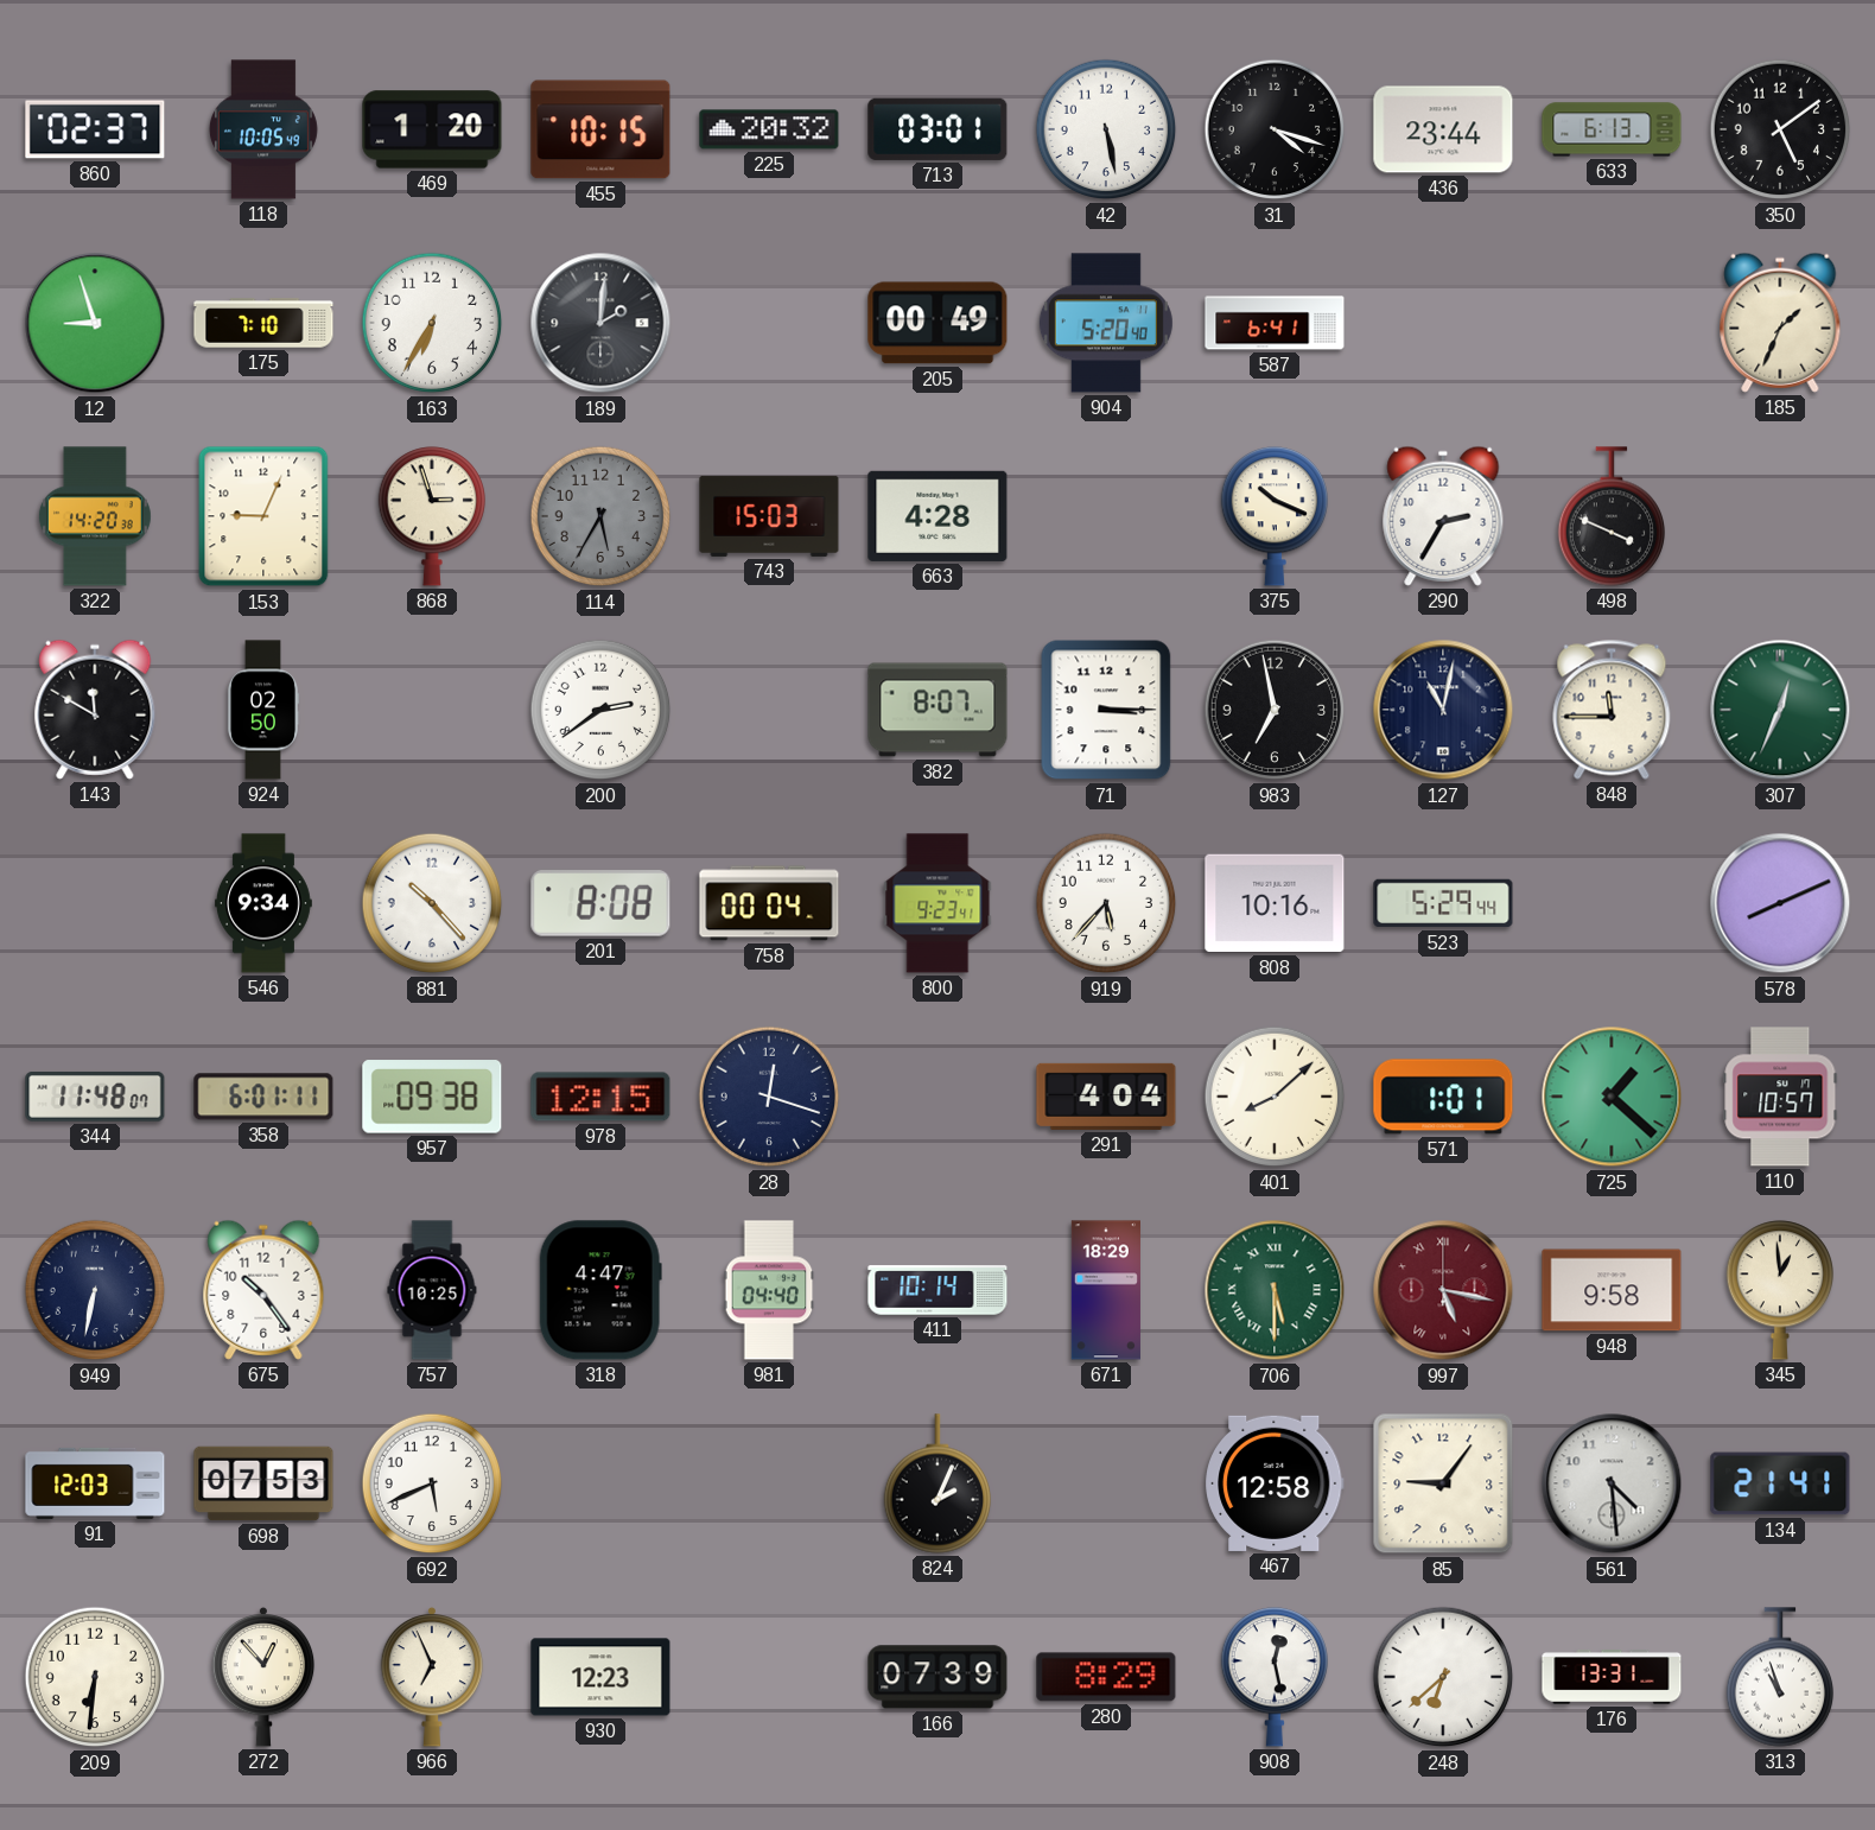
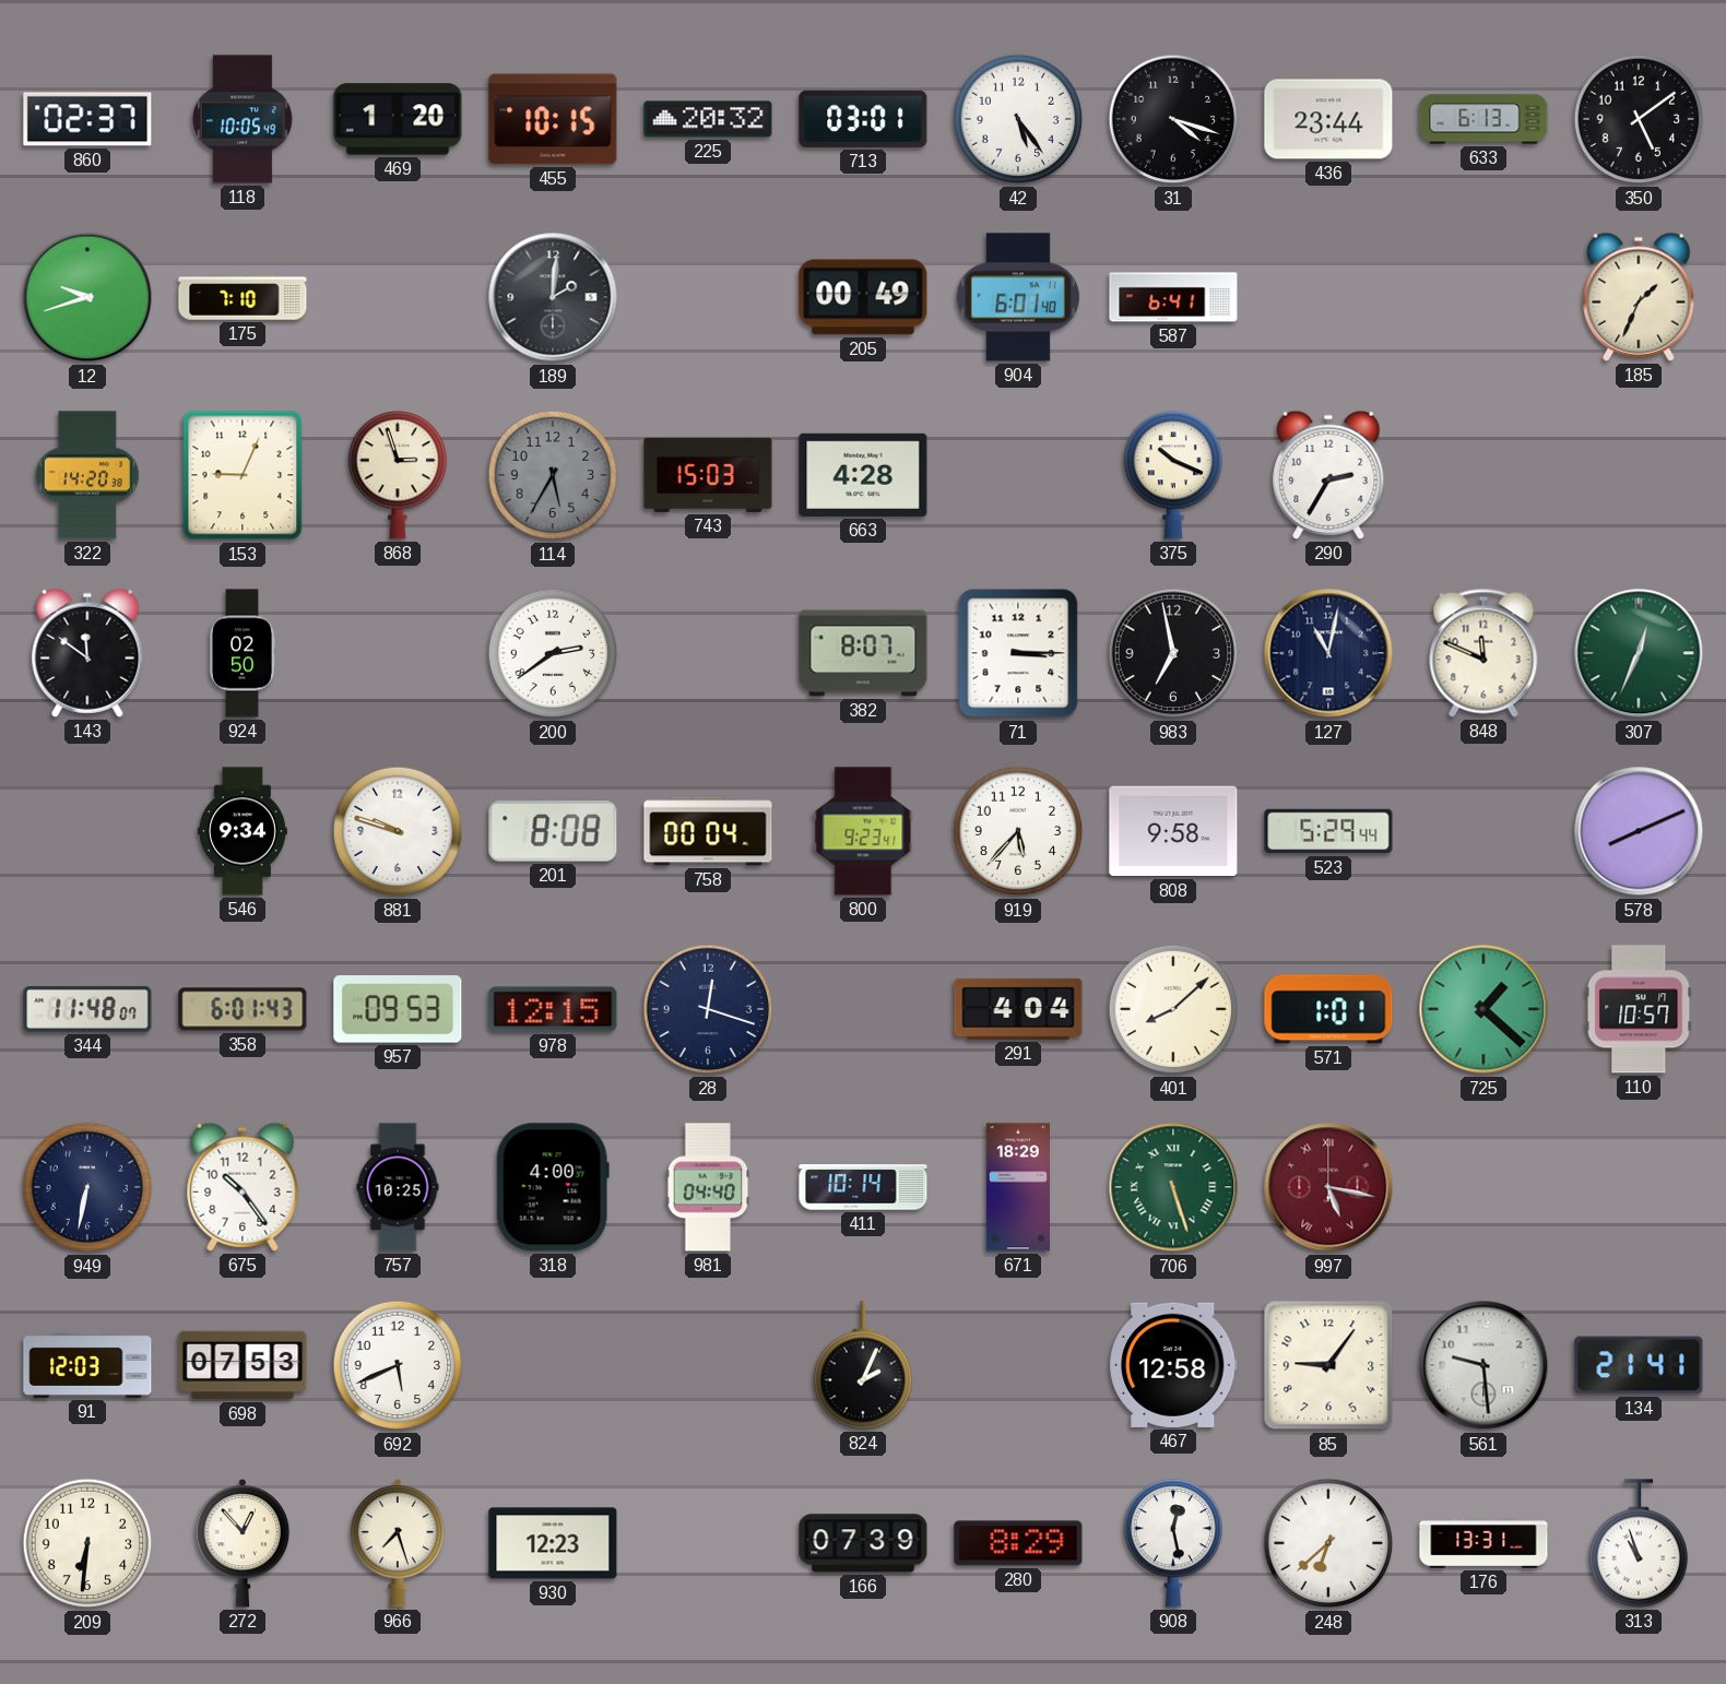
42: 5:28 -> 5:24 (1018, 119)
12: 8:57 -> 9:42 (87, 297)
163: 6:35 -> none (432, 323)
904: 5:20 -> 6:01 (1018, 297)
498: 3:49 -> none (1610, 516)
143: 11:50 -> 11:51 (87, 653)
848: 11:45 -> 11:49 (1483, 653)
881: 10:23 -> 9:48 (398, 831)
808: 10:16 -> 9:58 (1173, 831)
358: 6:01:11 -> 6:01:43 (243, 1009)
957: 09:38 -> 09:53 (398, 1009)
318: 4:47 -> 4:00 (553, 1187)
706: 5:30 -> 5:27 (1173, 1187)
948: 9:58 -> none (1612, 1290)
345: 12:59 -> none (1779, 1290)
561: 4:29 -> 9:29 (1483, 1365)
966: 6:56 -> 7:27 (398, 1543)
